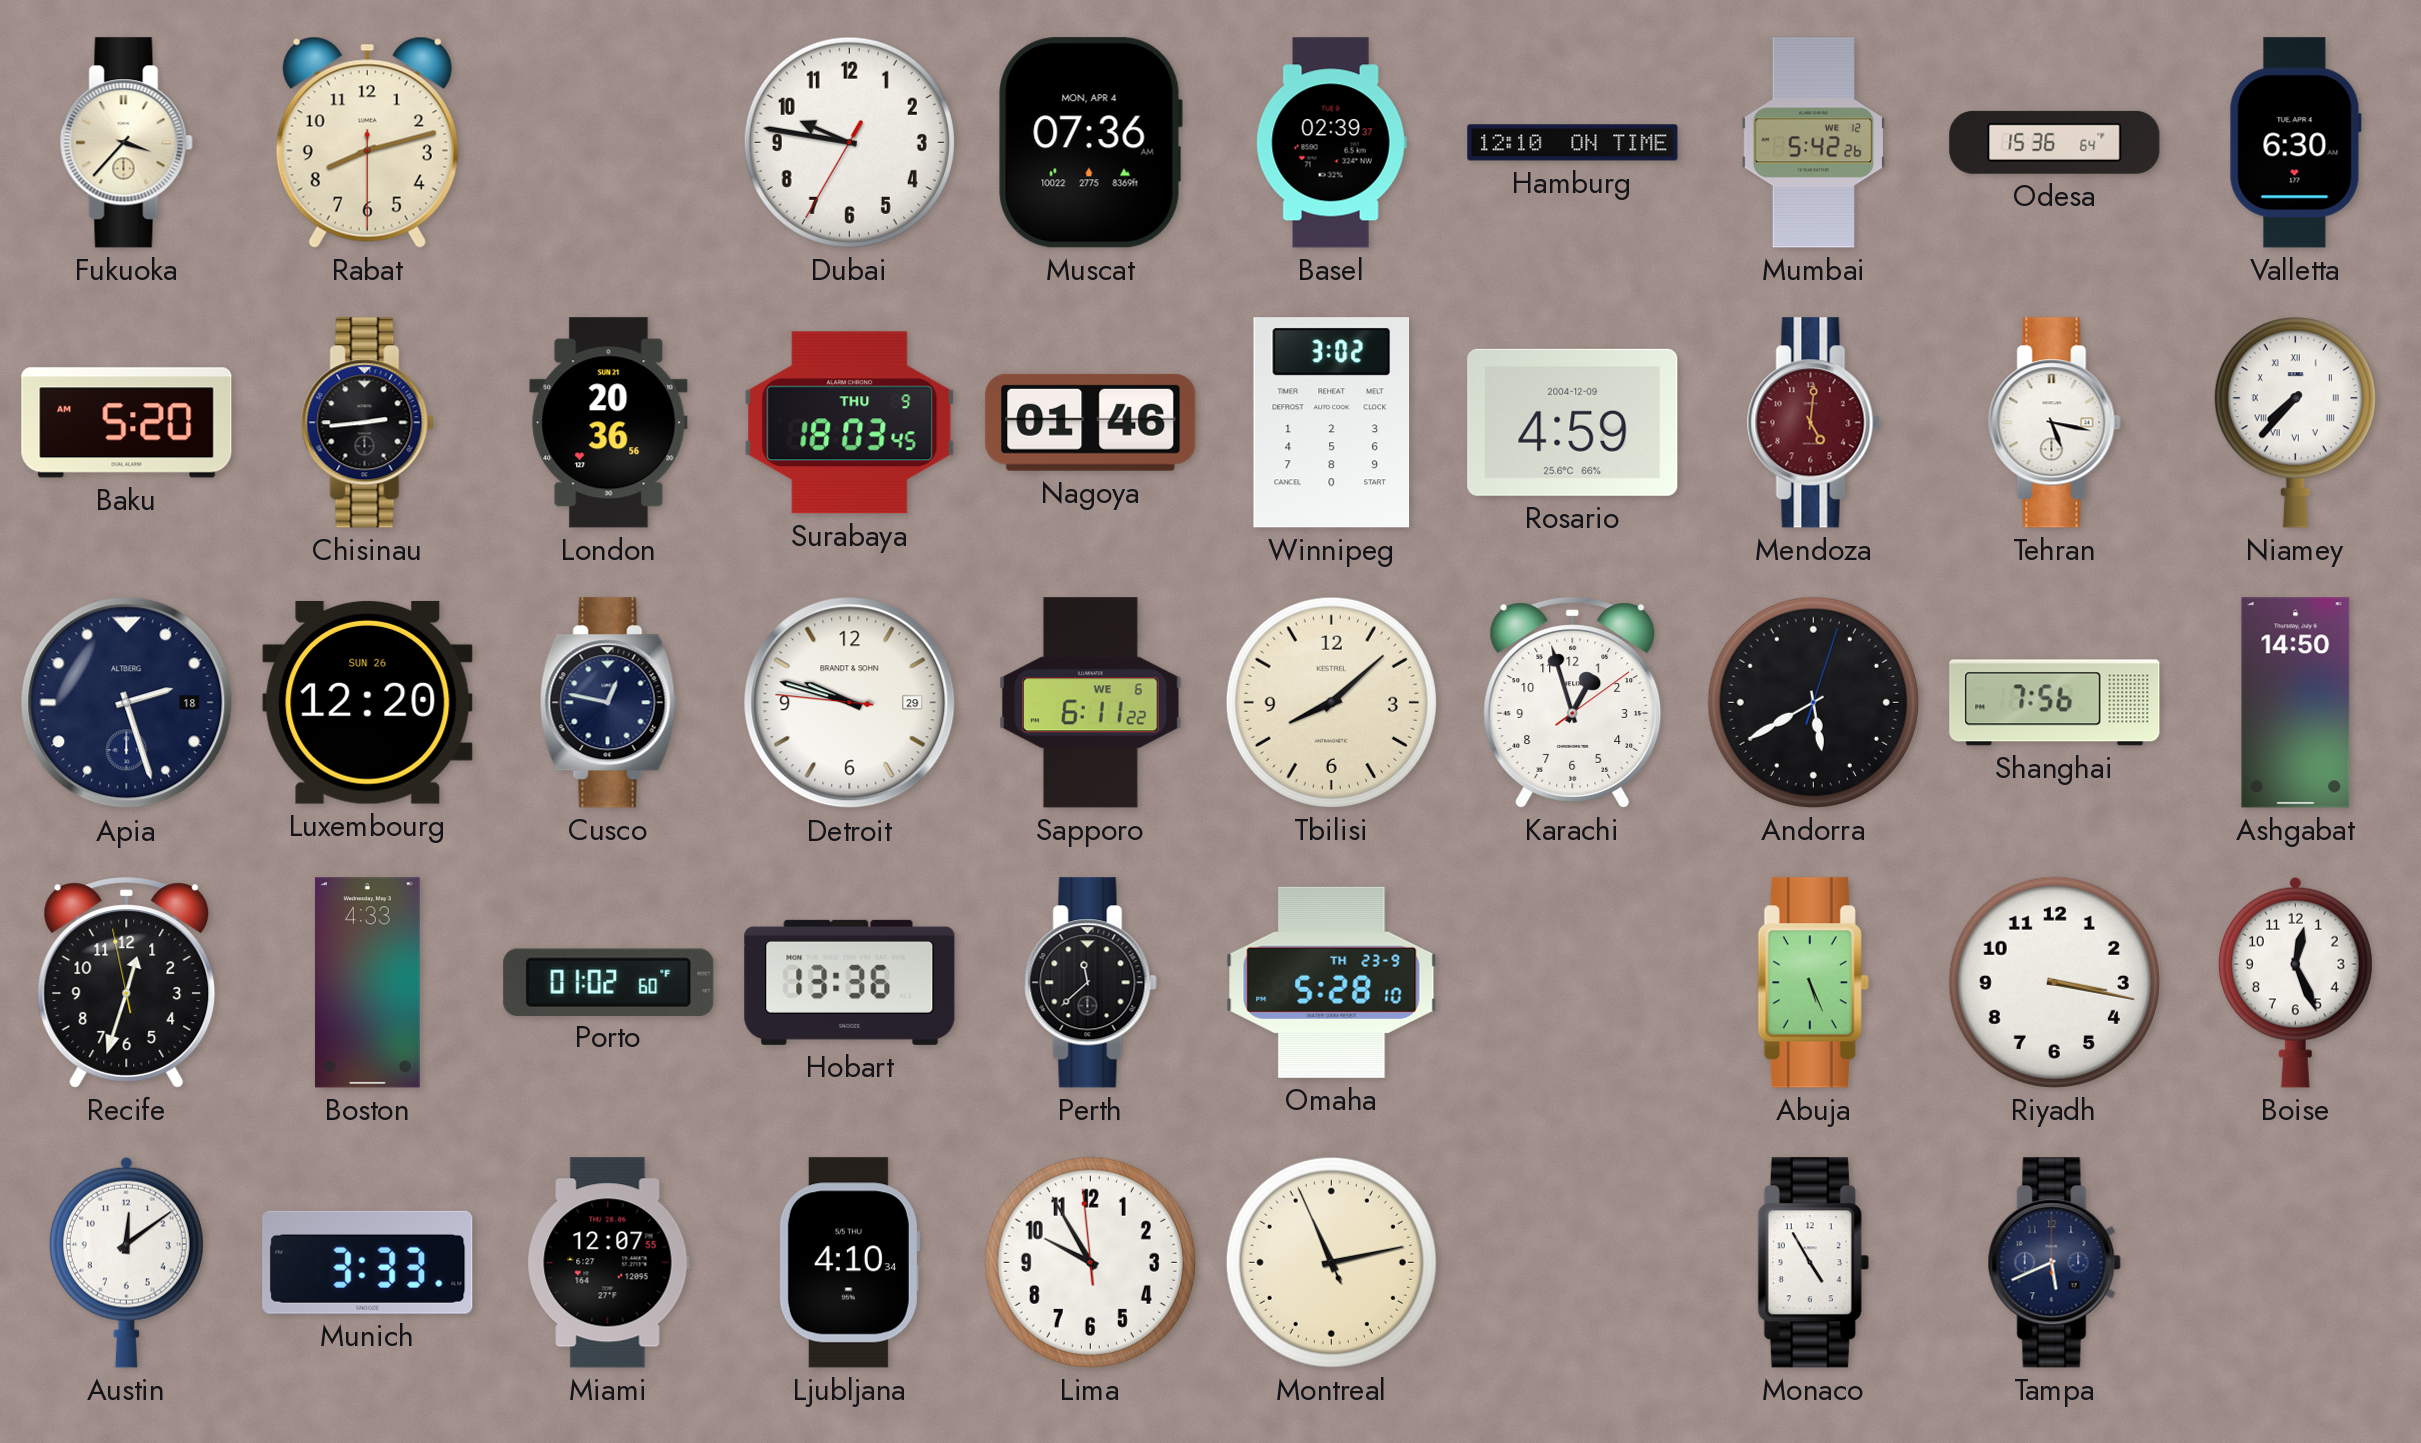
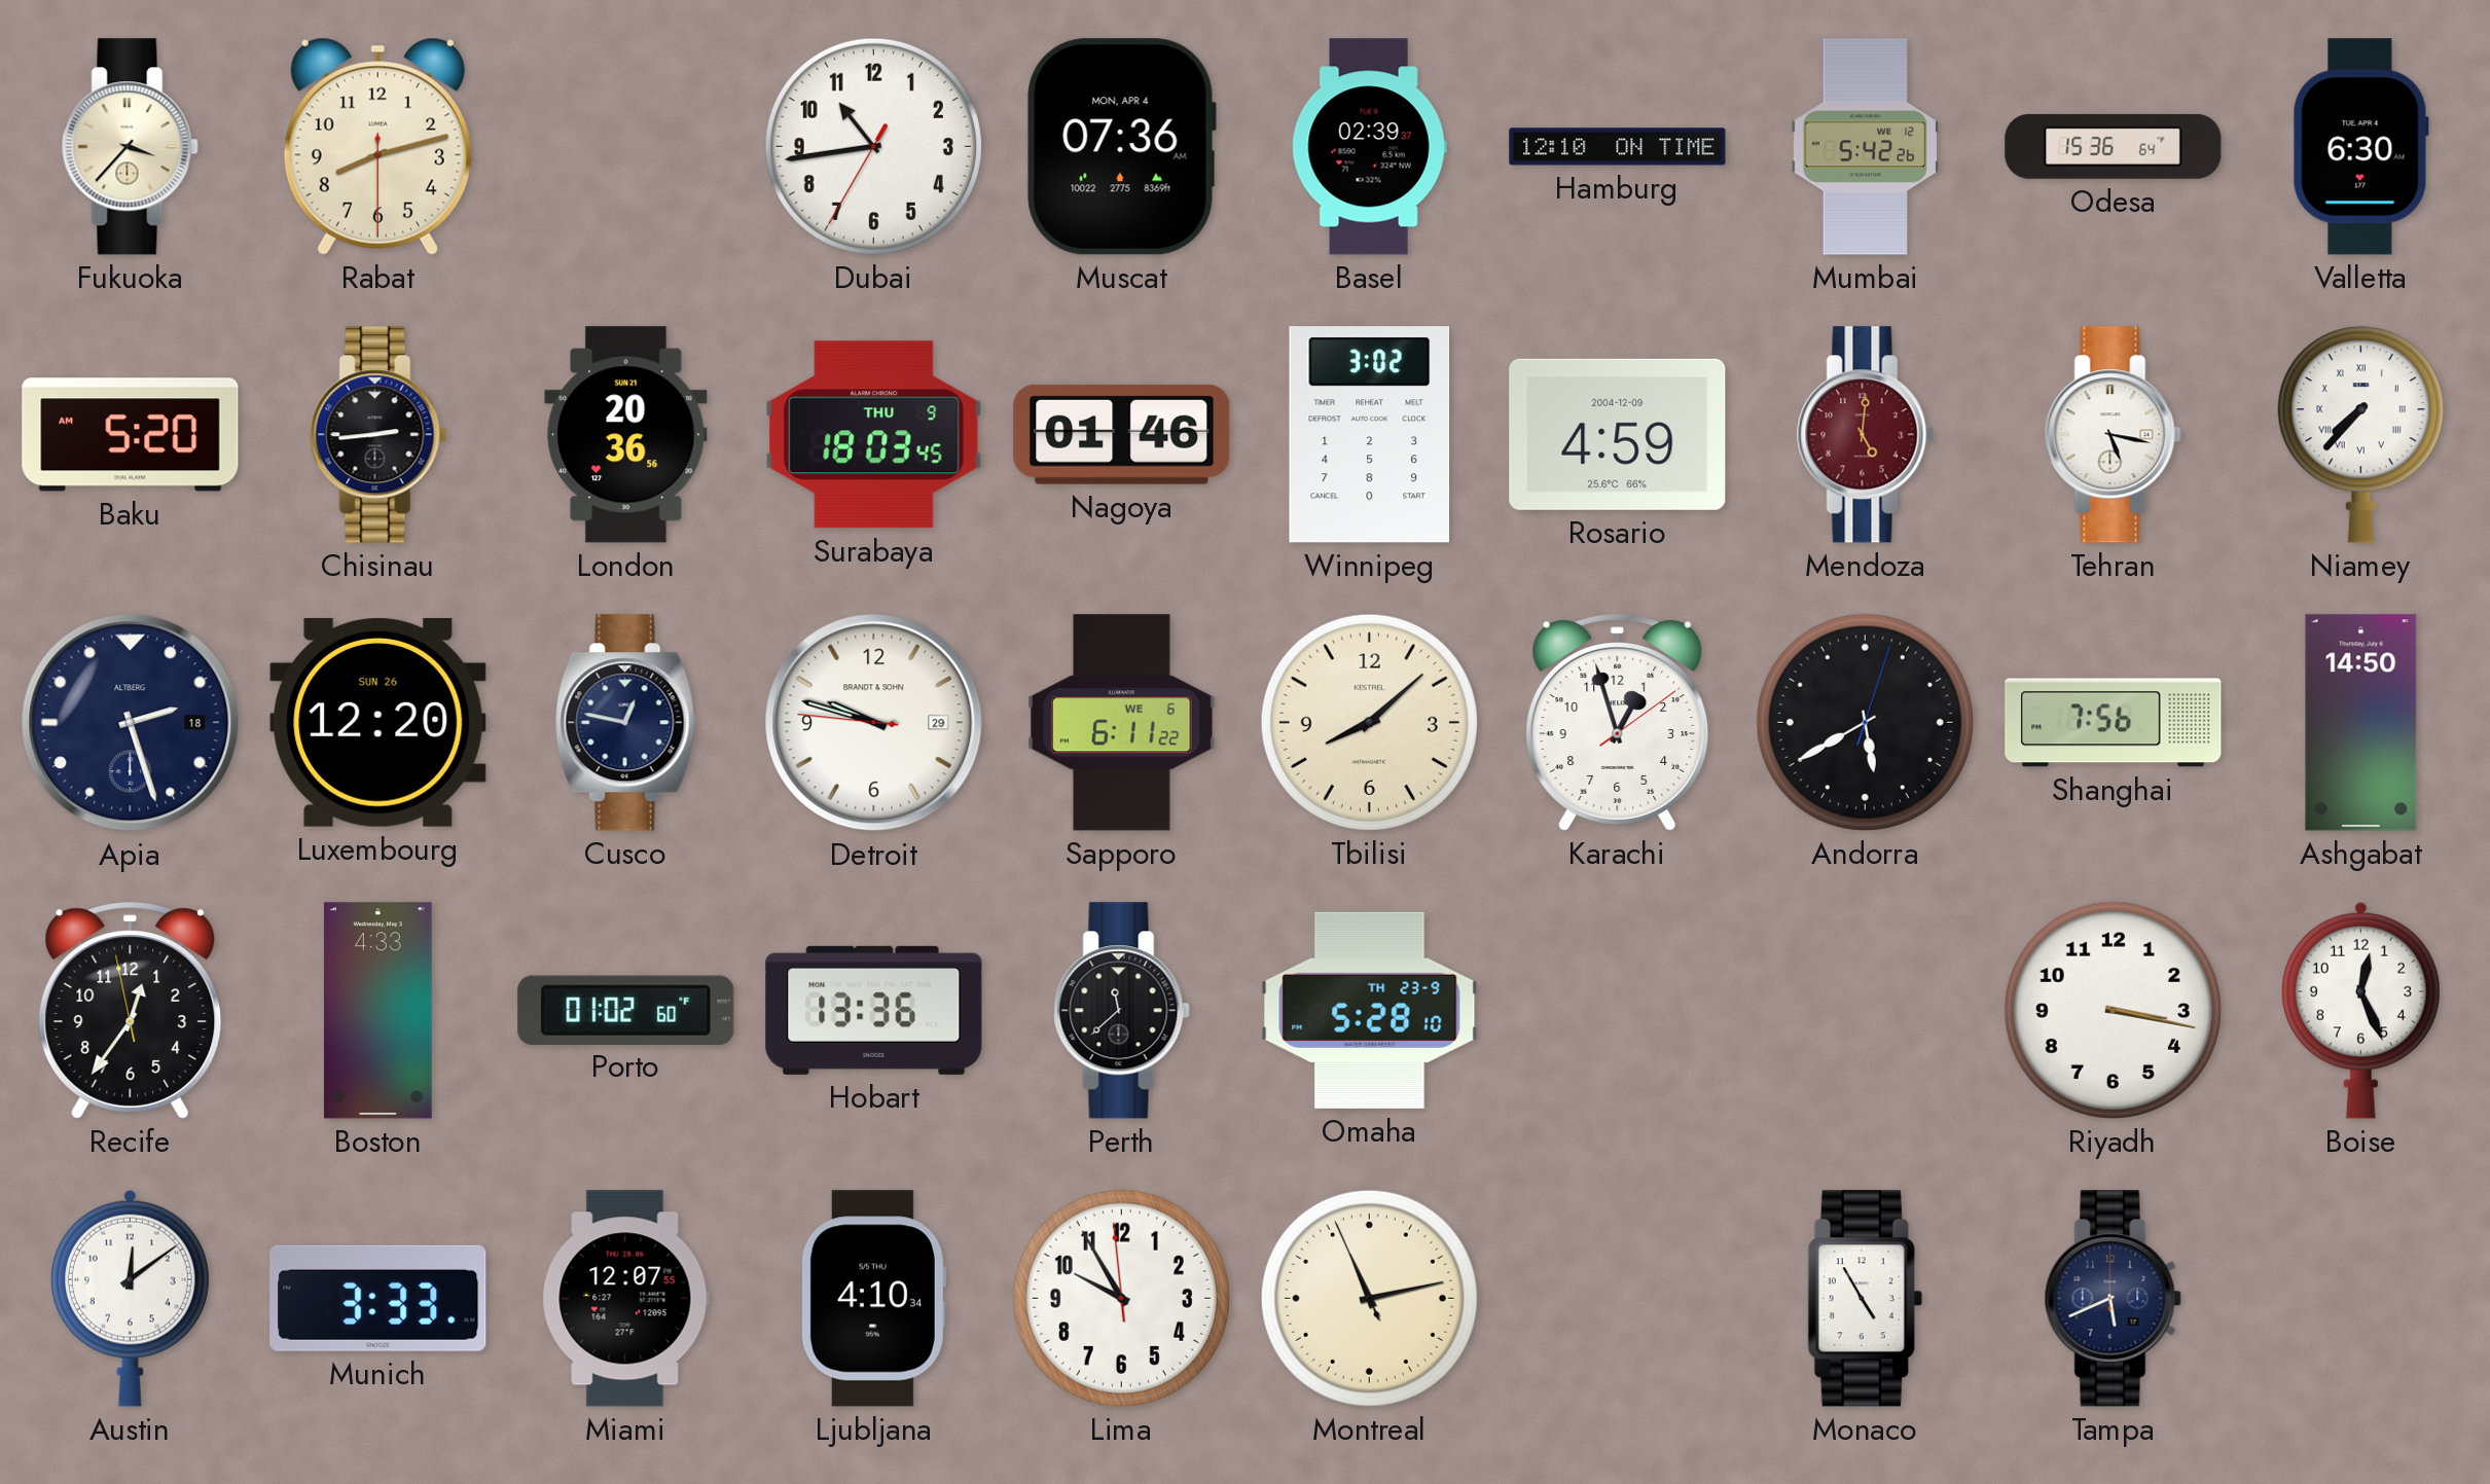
Dubai: 9:46 -> 10:43 (873, 146)
Recife: 12:32 -> 12:35 (131, 1011)
Abuja: 5:26 -> none (1813, 983)
